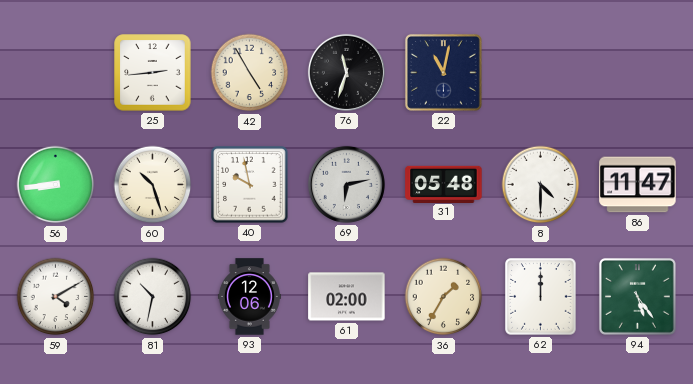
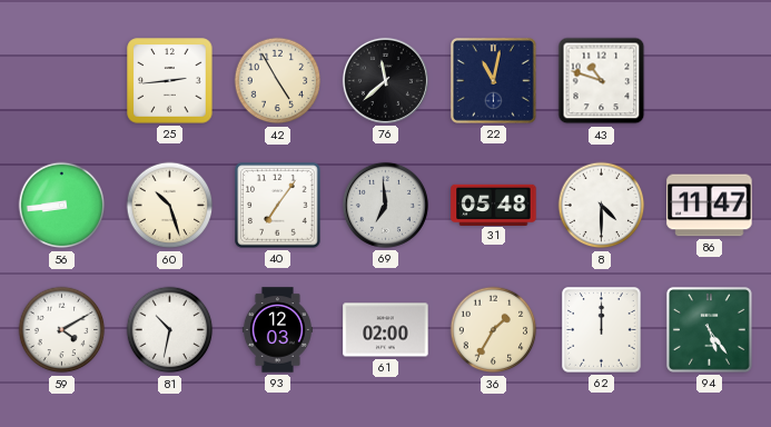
76: 11:33 -> 11:38 (385, 80)
43: none -> 10:48 (602, 81)
40: 9:58 -> 7:06 (278, 206)
69: 6:13 -> 6:59 (385, 205)
93: 12:06 -> 12:03 (277, 330)
